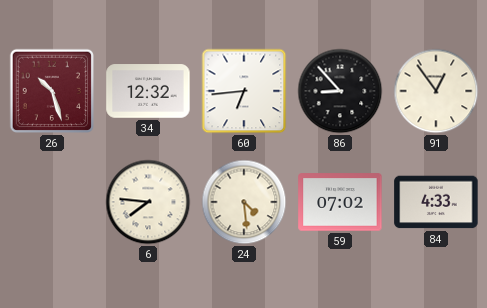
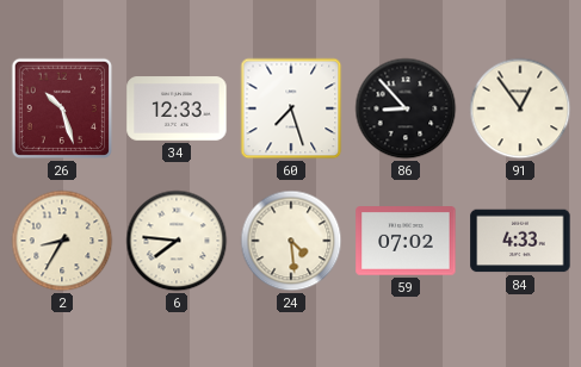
34: 12:32 -> 12:33 (177, 108)
60: 6:44 -> 7:27 (291, 108)
2: none -> 8:35 (62, 241)
